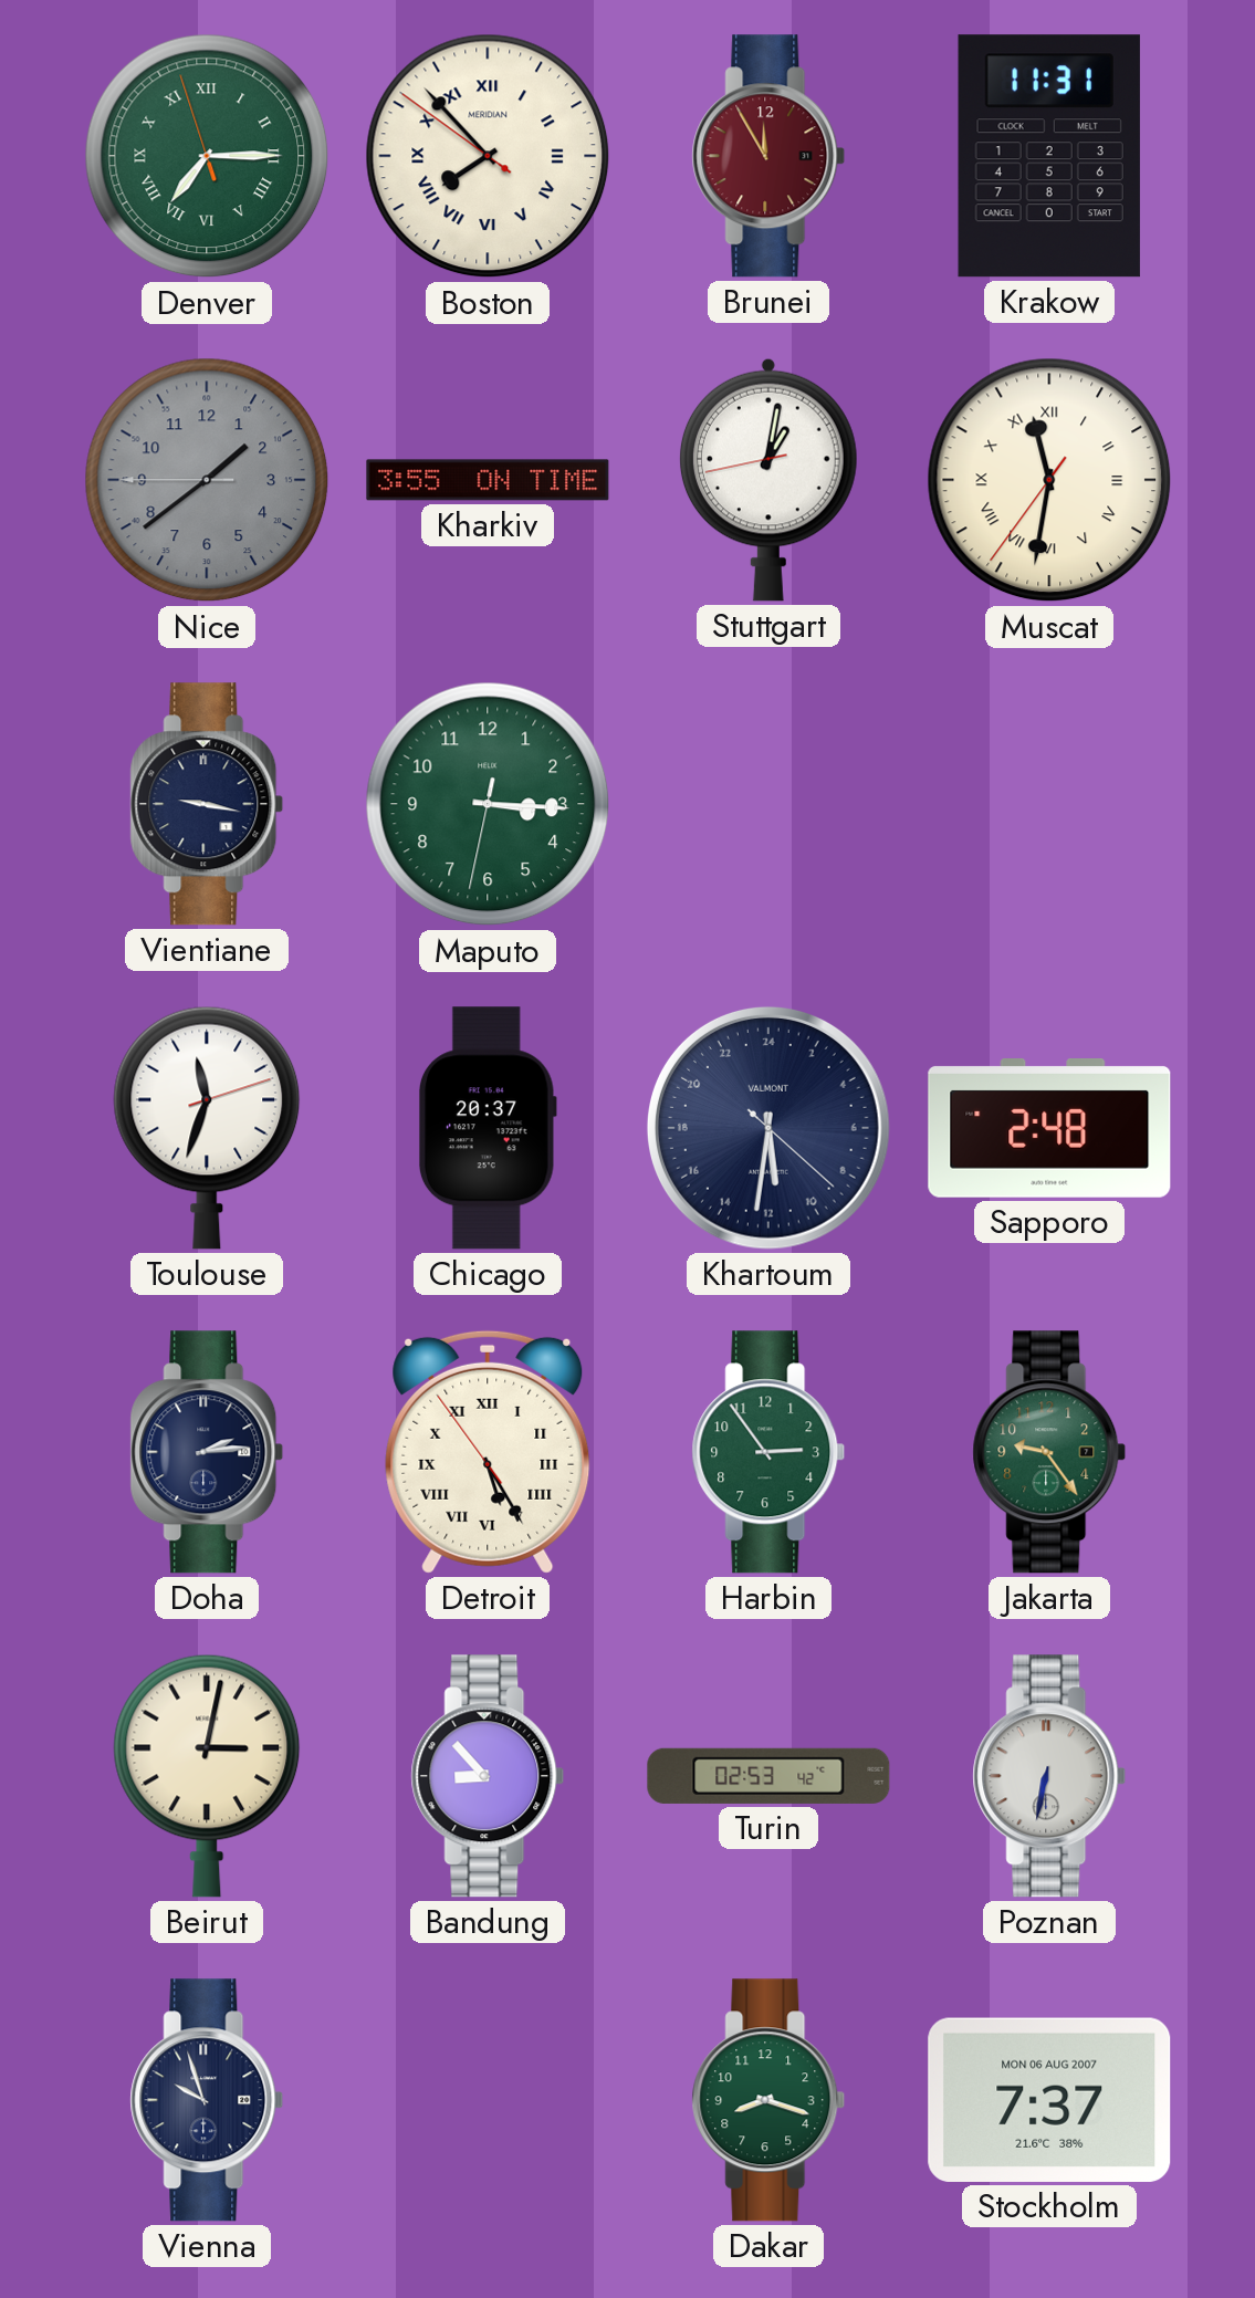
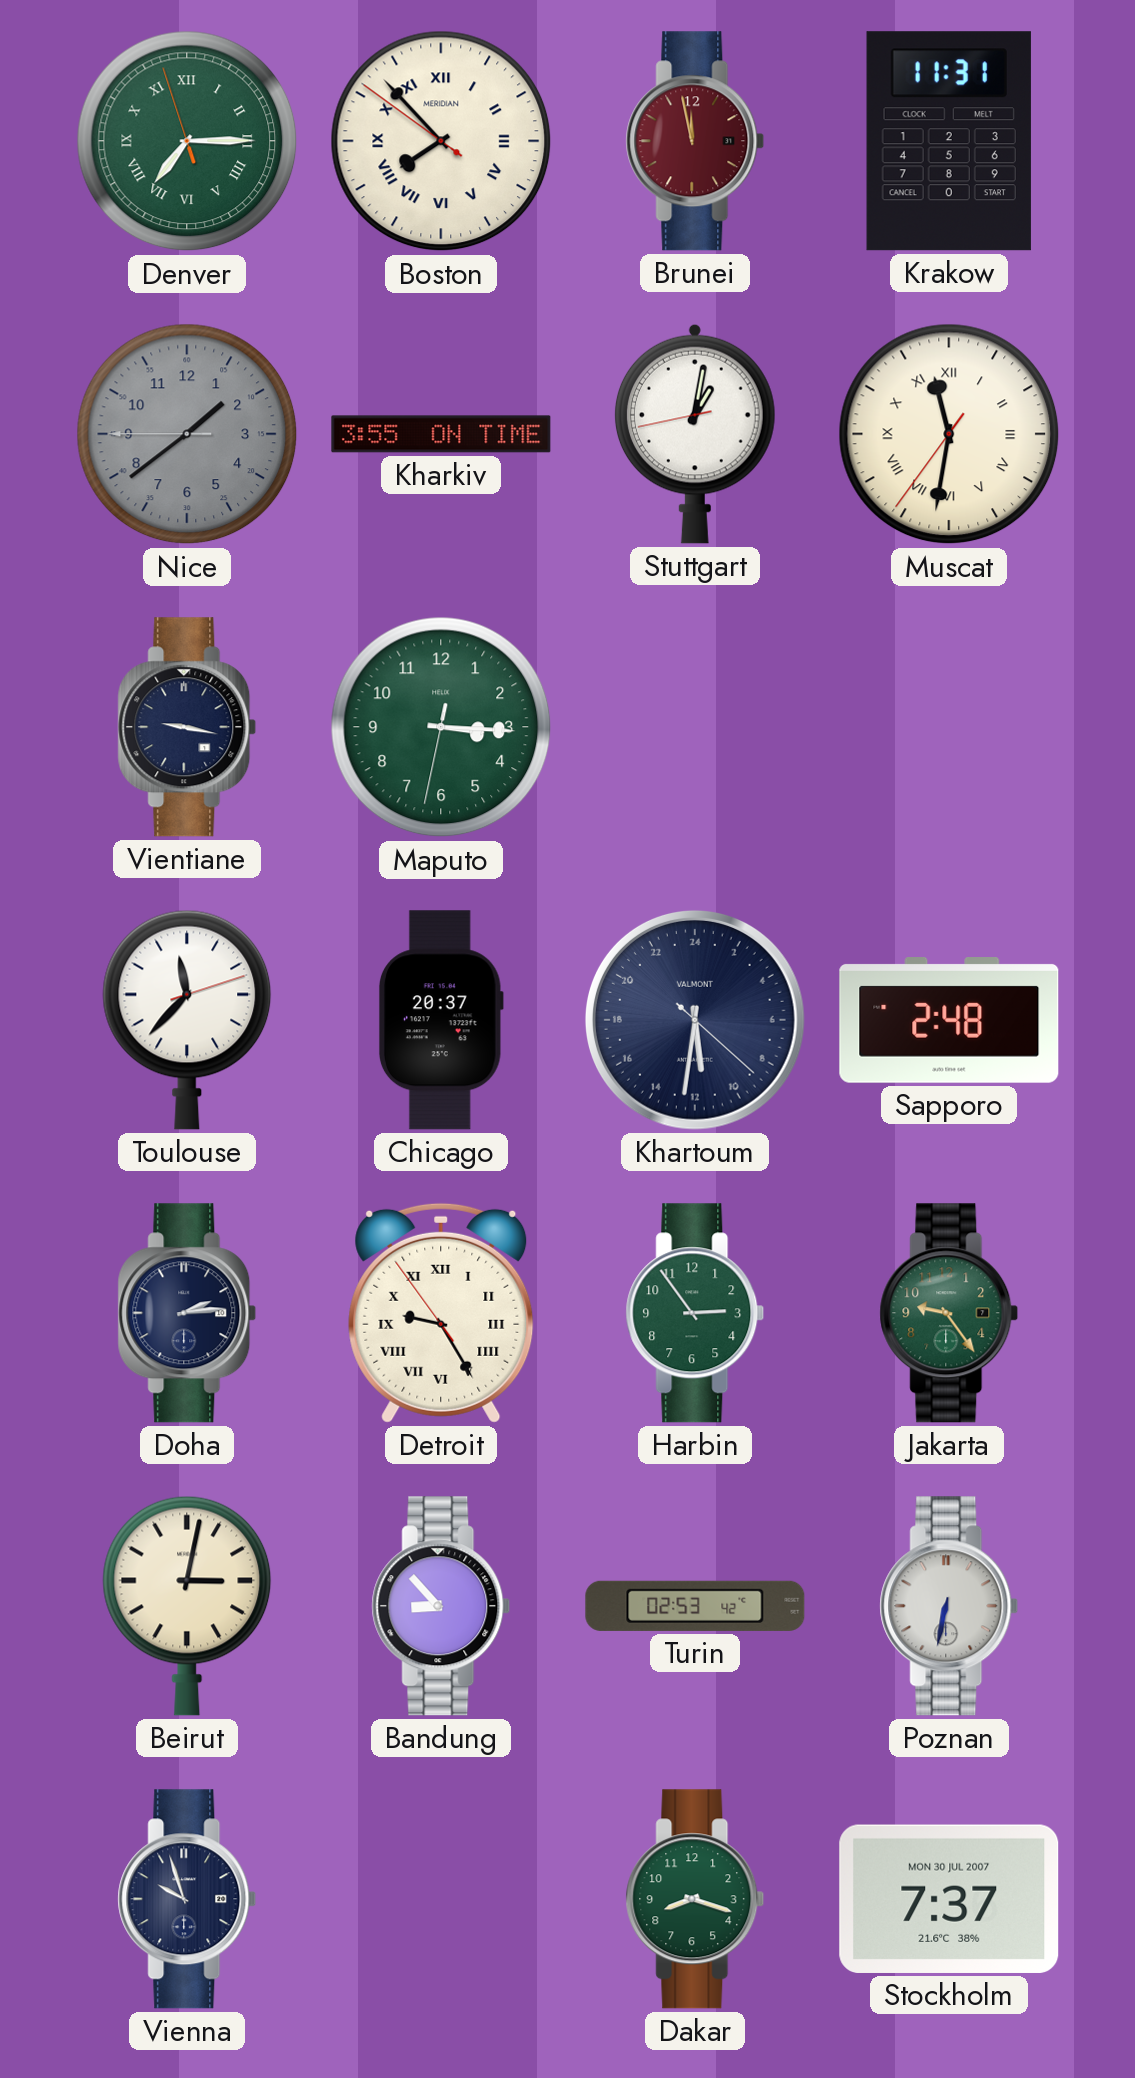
Brunei: 11:55 -> 11:58 (695, 141)
Toulouse: 11:33 -> 11:37 (187, 1020)
Detroit: 5:24 -> 9:24 (441, 1313)
Stockholm date: MON 06 AUG 2007 -> MON 30 JUL 2007 (949, 1899)
